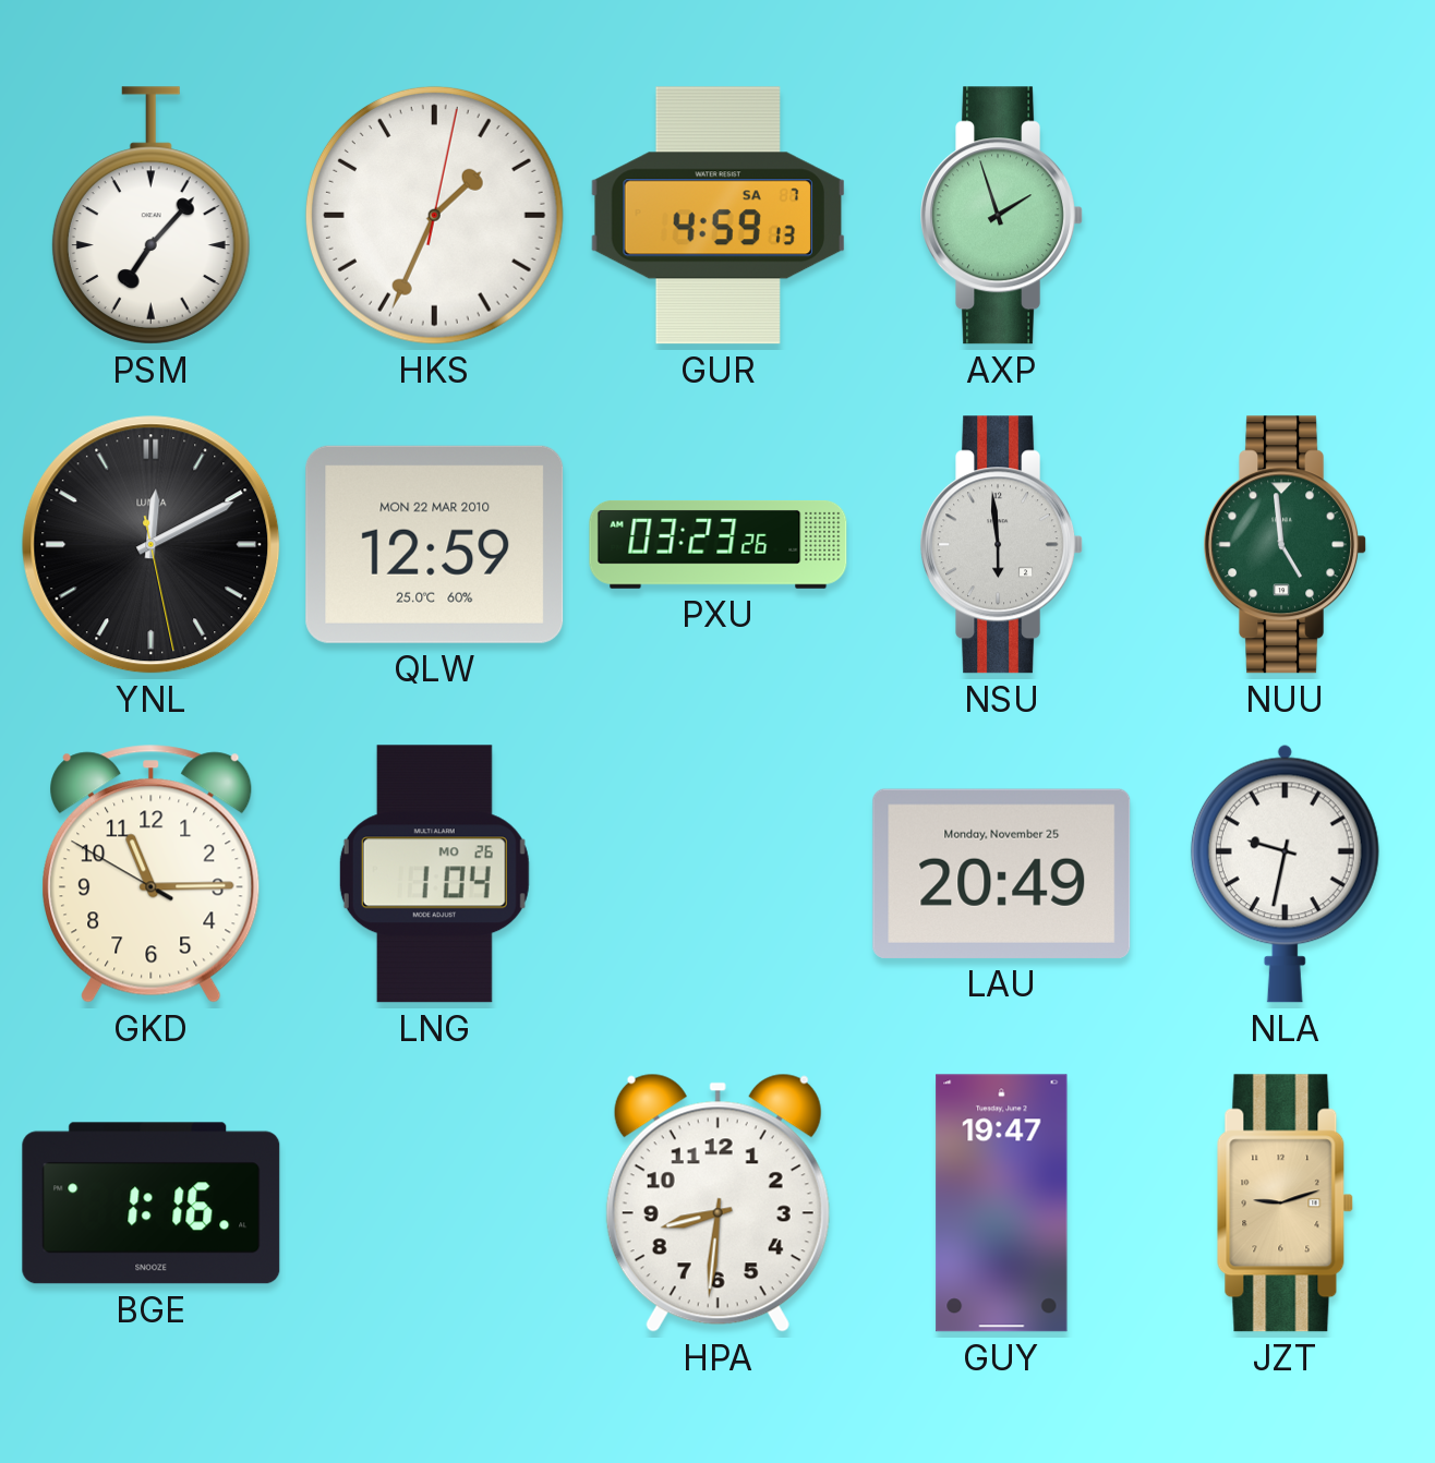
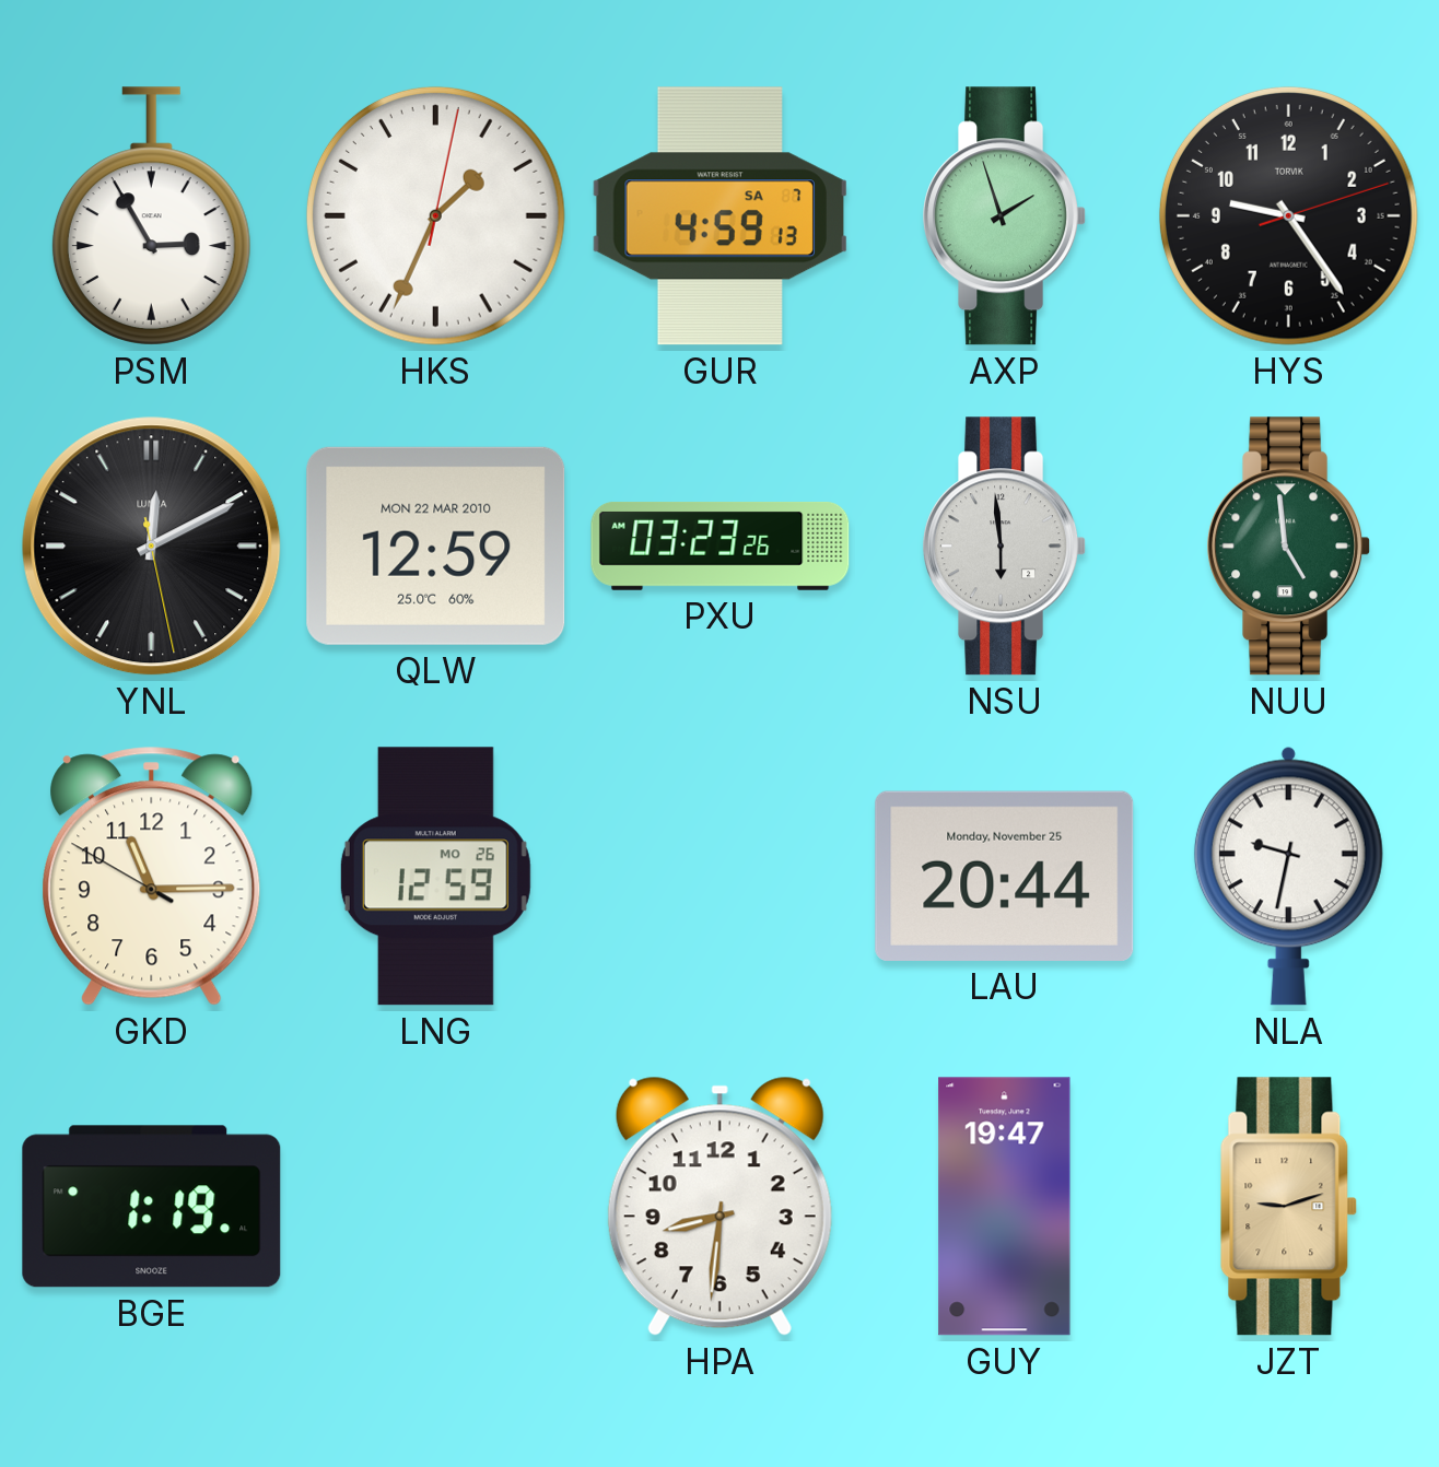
PSM: 7:07 -> 2:55 (151, 216)
HYS: none -> 9:24 (1288, 215)
LNG: 1:04 -> 12:59 (435, 877)
LAU: 20:49 -> 20:44 (1005, 876)
BGE: 1:16 -> 1:19 (152, 1207)
